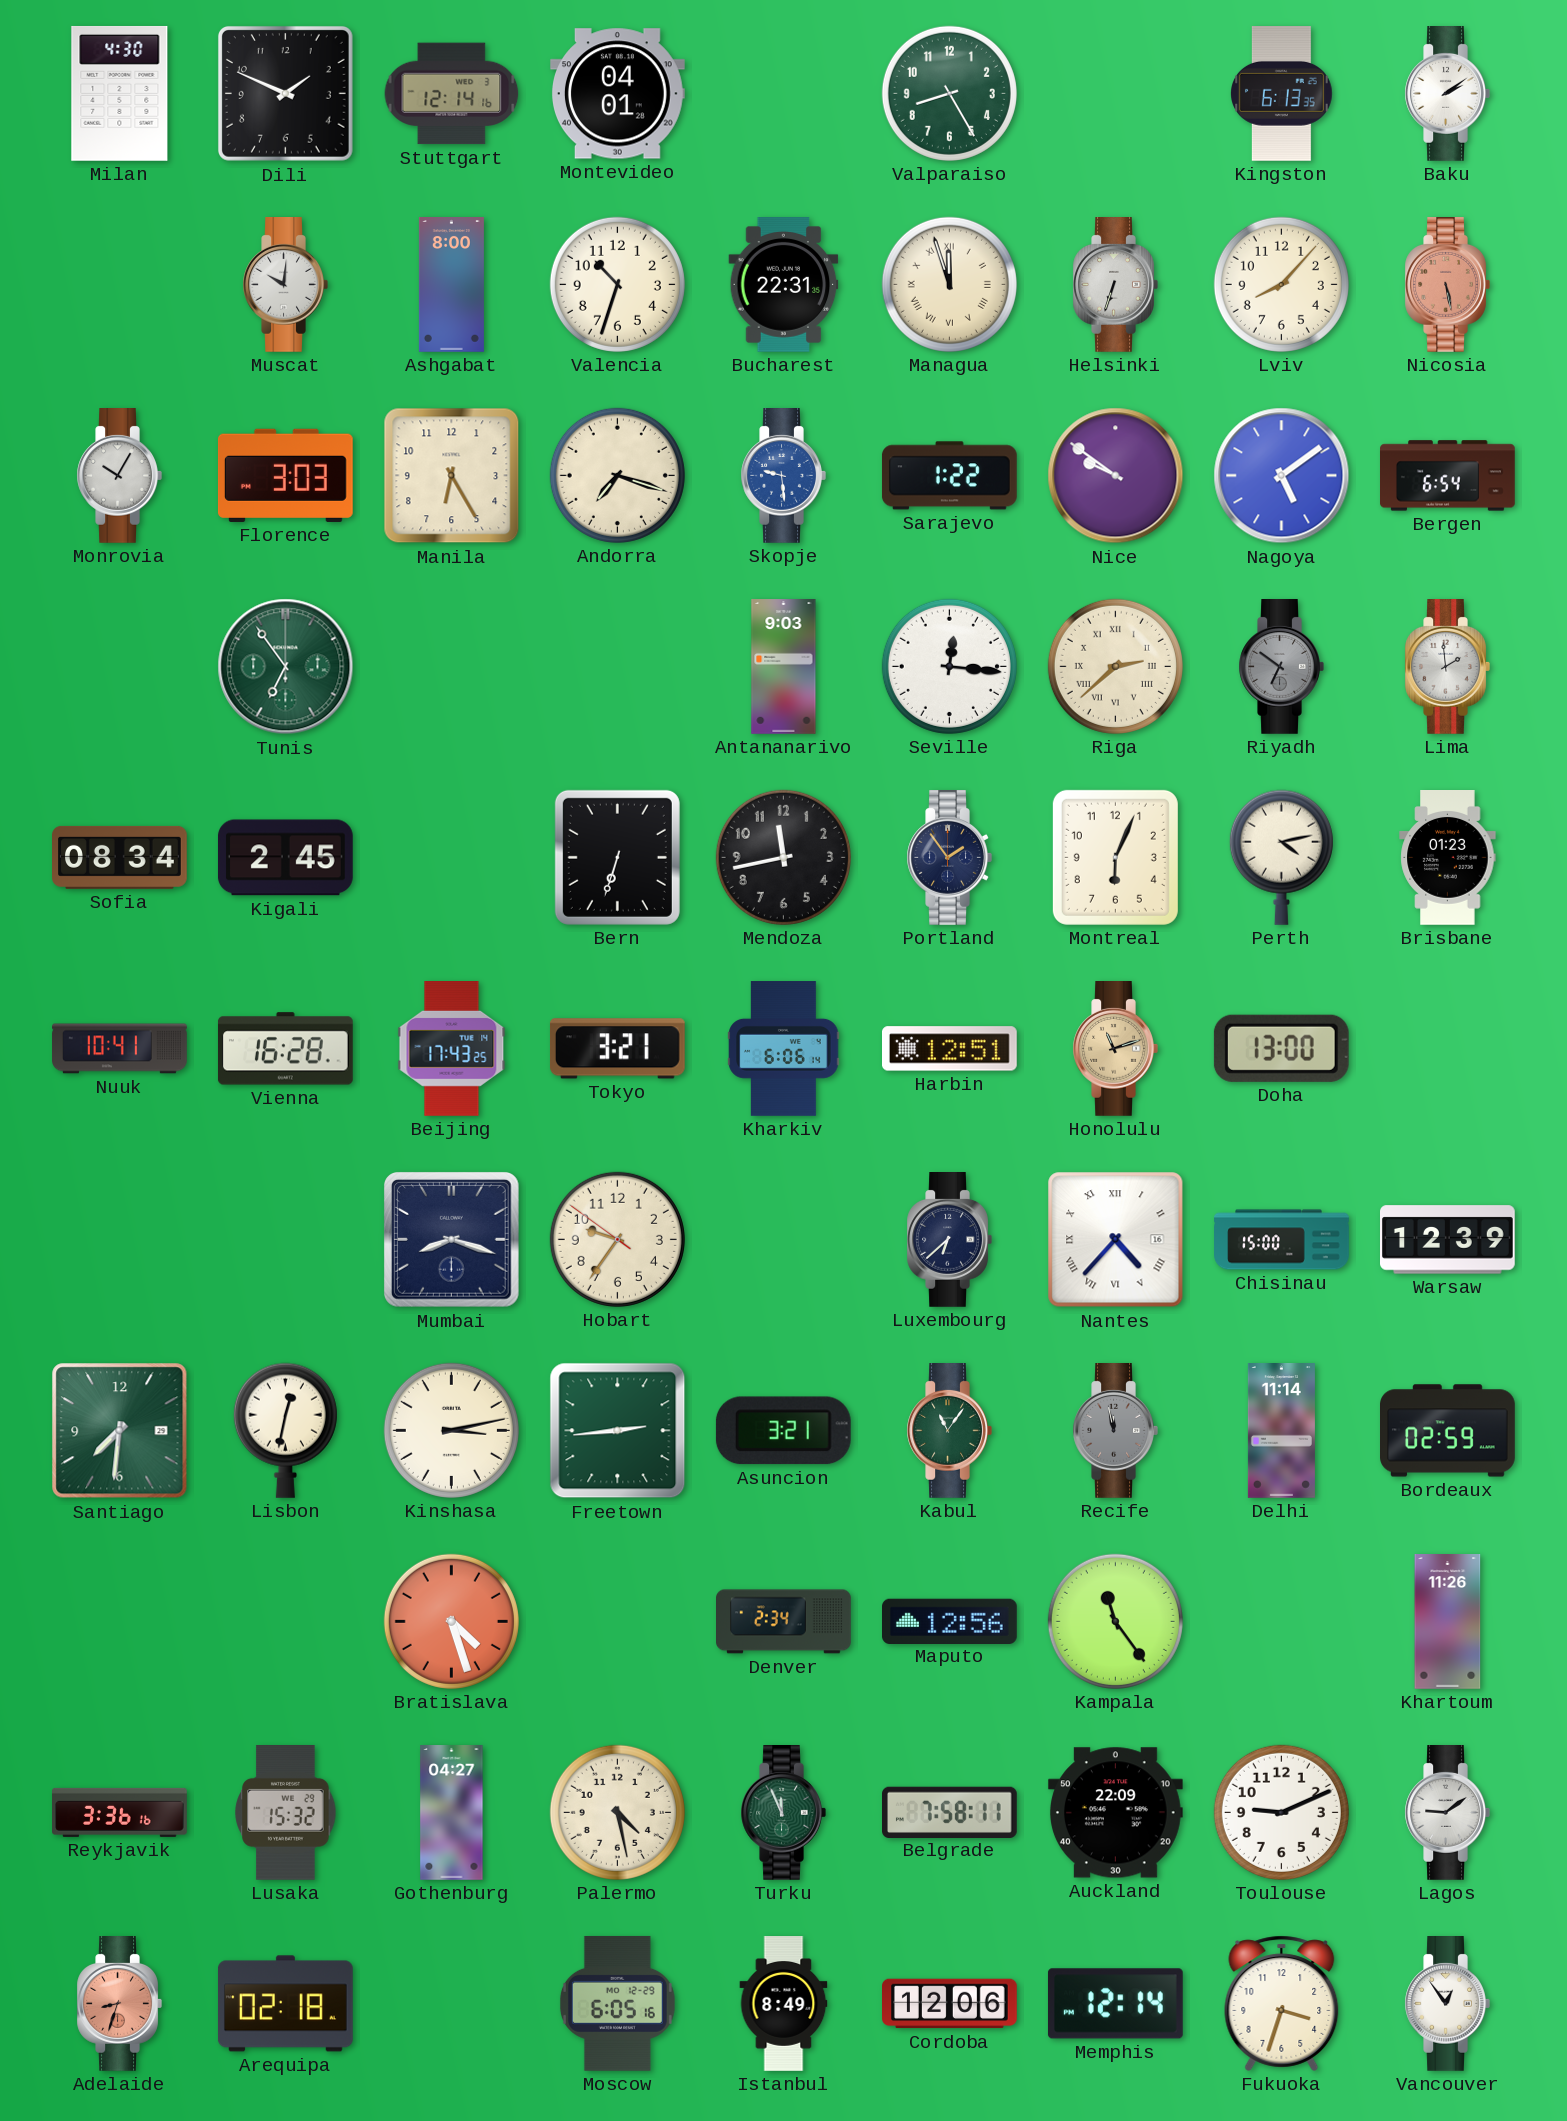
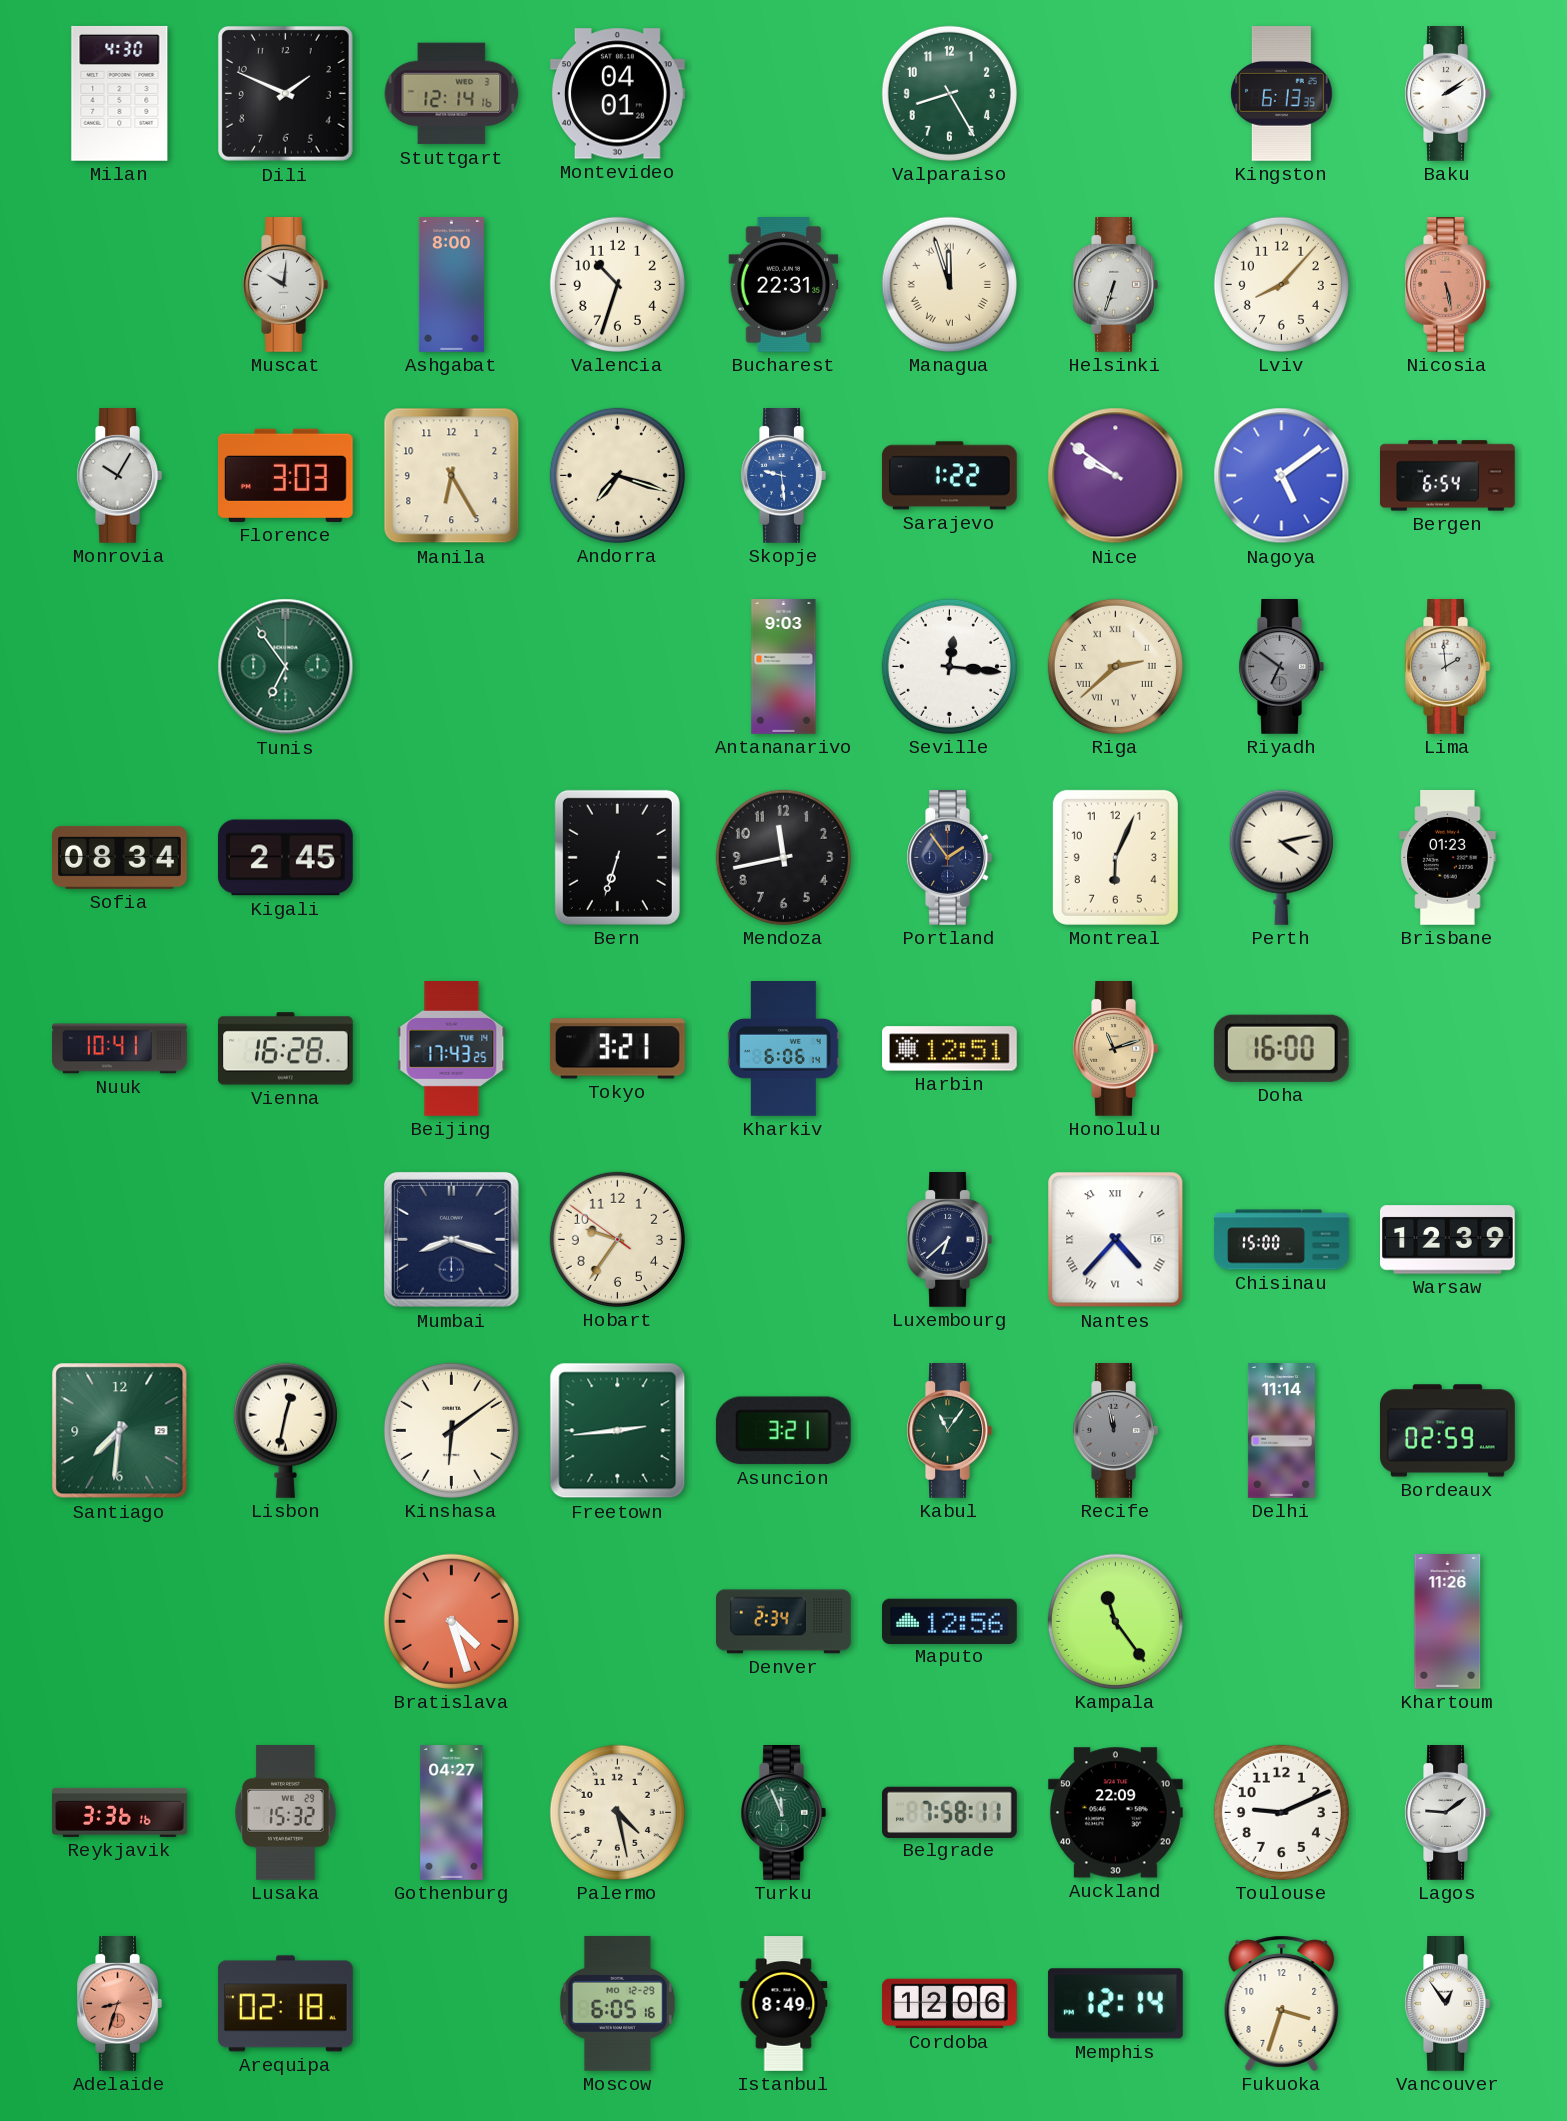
Doha: 13:00 -> 16:00 (1281, 1048)
Kinshasa: 3:13 -> 6:09 (451, 1430)
